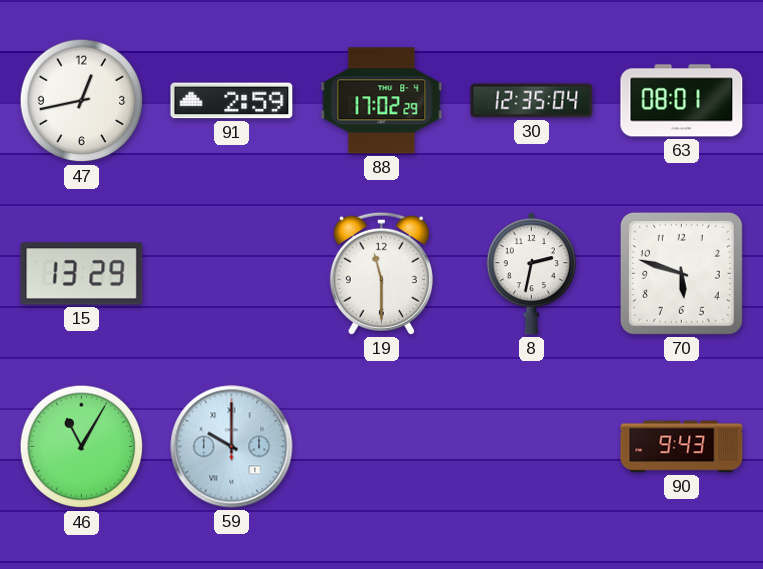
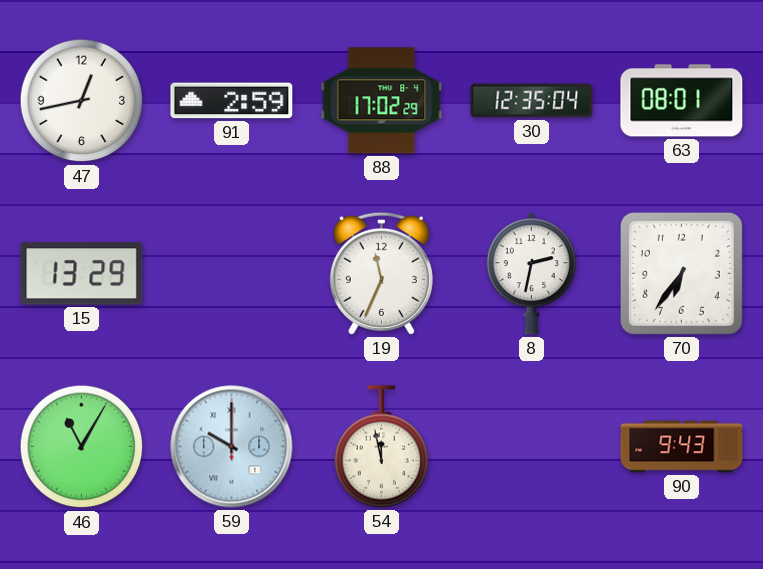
19: 11:30 -> 11:34 (381, 273)
70: 5:48 -> 6:36 (681, 273)
54: none -> 11:58 (382, 447)
